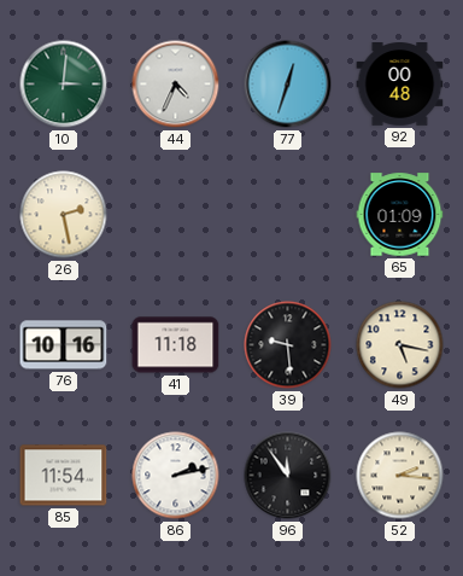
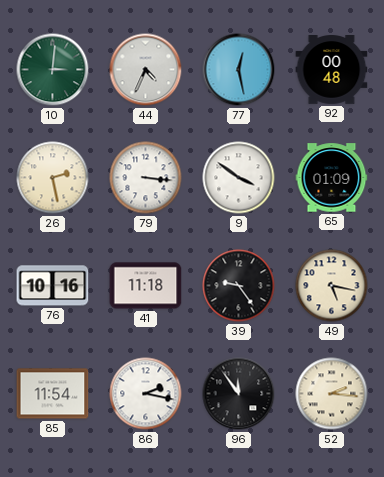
77: 12:33 -> 12:28 (239, 70)
79: none -> 3:16 (146, 178)
9: none -> 3:51 (239, 178)
39: 9:29 -> 9:24 (239, 286)
86: 2:13 -> 2:17 (146, 394)
